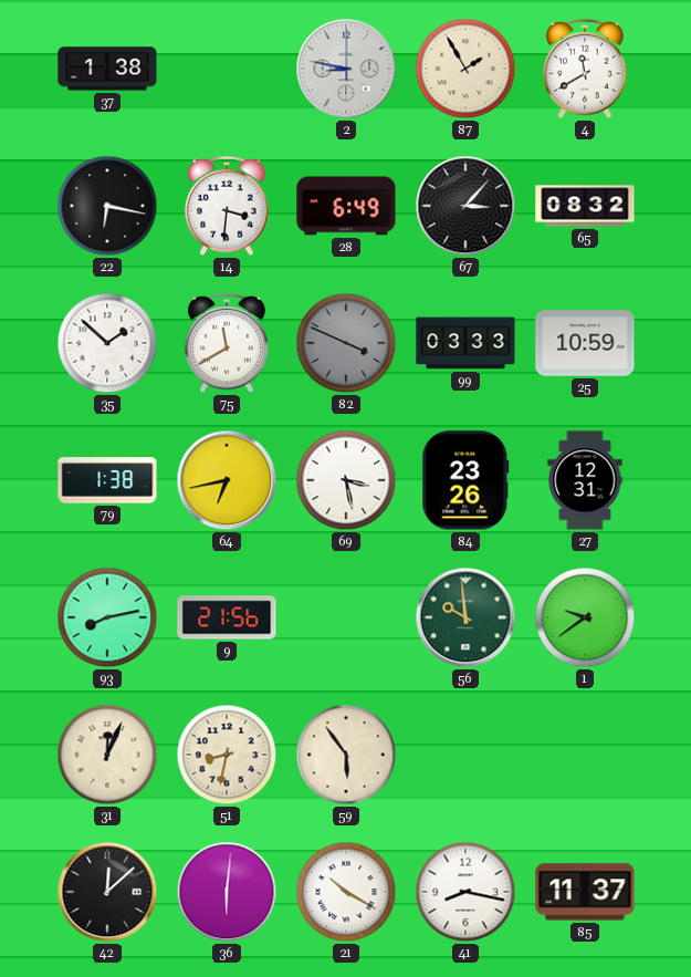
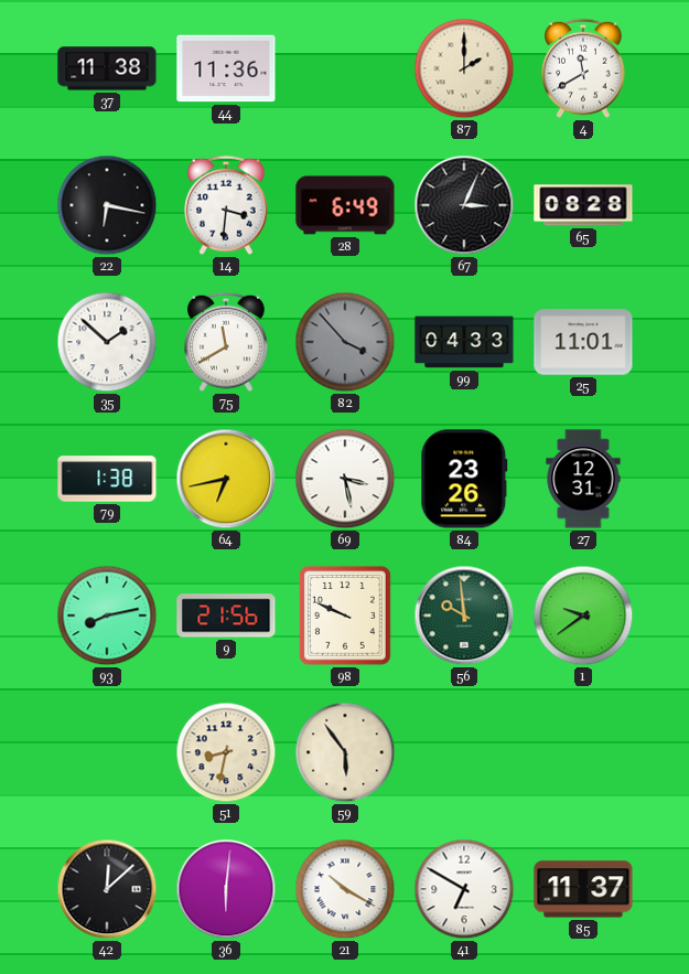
37: 1:38 -> 11:38 (107, 68)
44: none -> 11:36 (226, 68)
2: 8:47 -> none (346, 69)
87: 1:55 -> 2:00 (464, 68)
67: 3:07 -> 3:04 (464, 205)
65: 08:32 -> 08:28 (583, 205)
82: 3:49 -> 3:53 (345, 342)
99: 03:33 -> 04:33 (464, 342)
25: 10:59 -> 11:01 (583, 342)
98: none -> 9:49 (345, 617)
31: 12:04 -> none (107, 755)
41: 8:17 -> 6:50 (464, 889)
